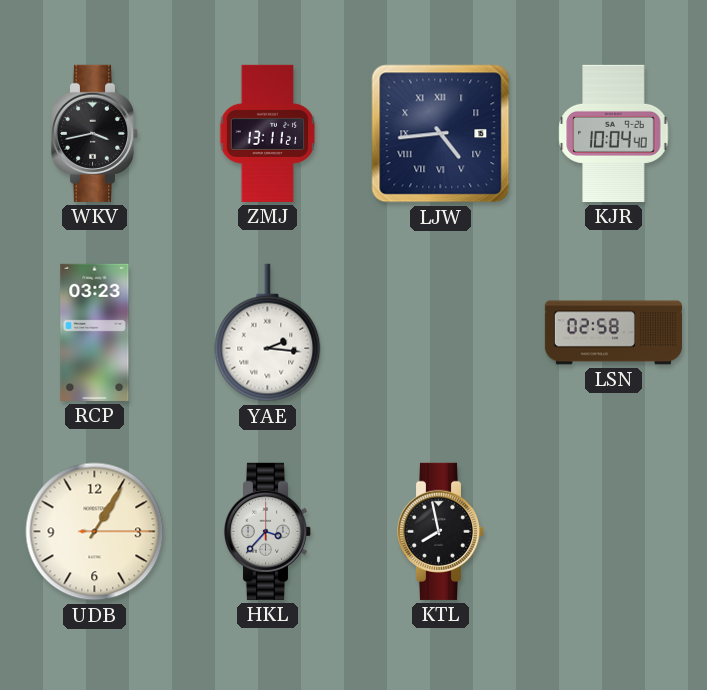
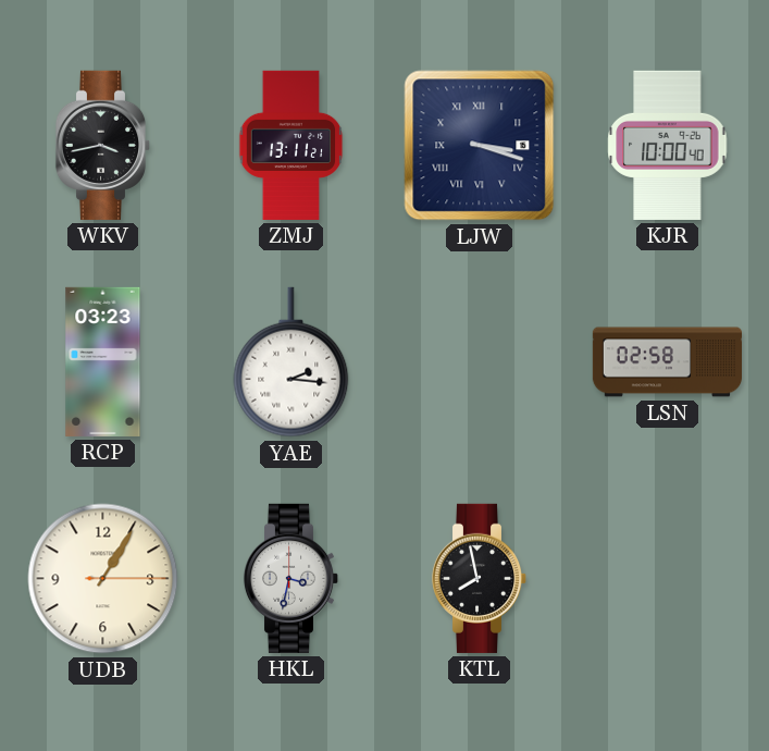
LJW: 4:44 -> 3:18 (480, 146)
KJR: 10:04 -> 10:00 (668, 145)
HKL: 3:37 -> 3:32 (292, 578)
